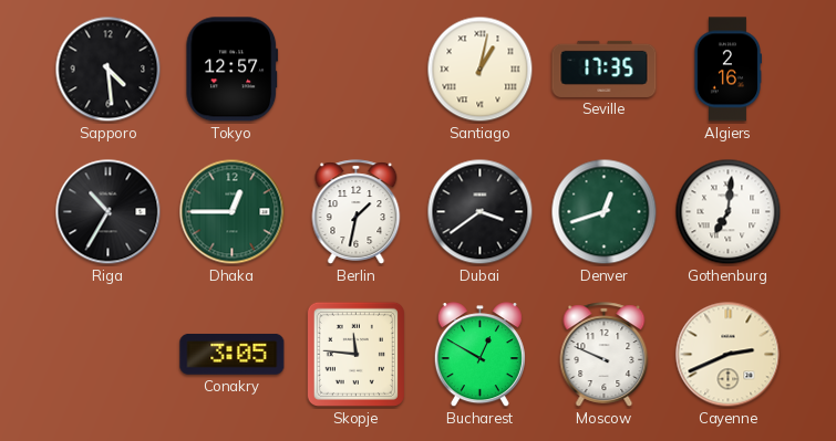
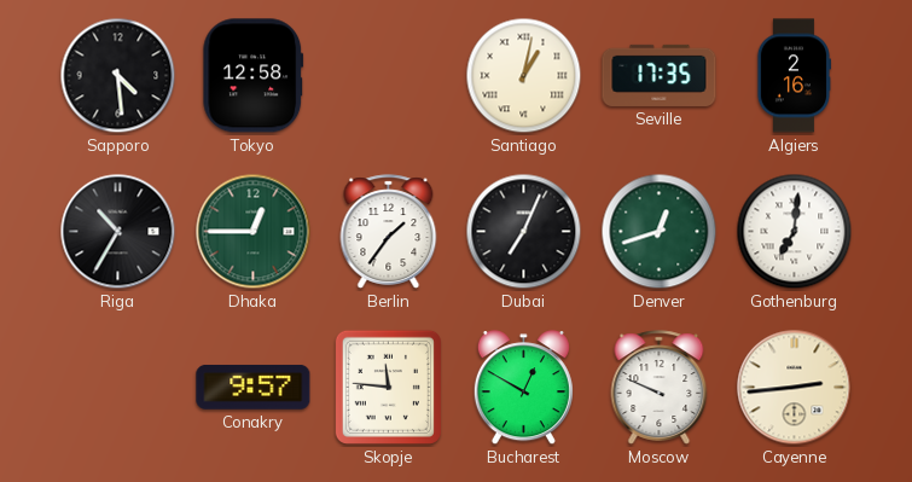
Tokyo: 12:57 -> 12:58 (254, 76)
Berlin: 1:32 -> 1:36 (389, 232)
Dubai: 3:39 -> 7:04 (524, 232)
Conakry: 3:05 -> 9:57 (254, 388)
Cayenne: 2:41 -> 2:44 (795, 388)
